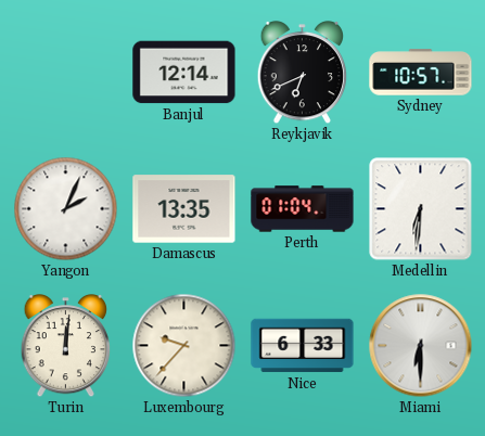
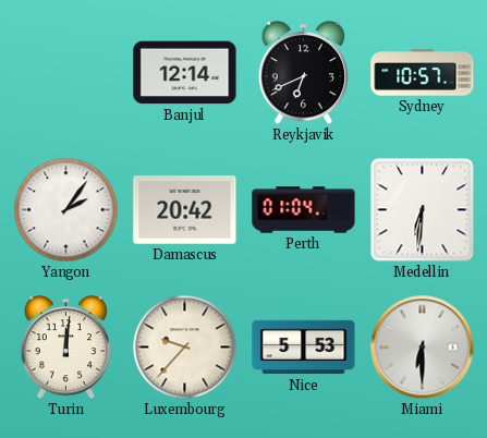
Yangon: 2:04 -> 2:06 (66, 210)
Damascus: 13:35 -> 20:42 (185, 210)
Nice: 6:33 -> 5:53 (304, 348)
